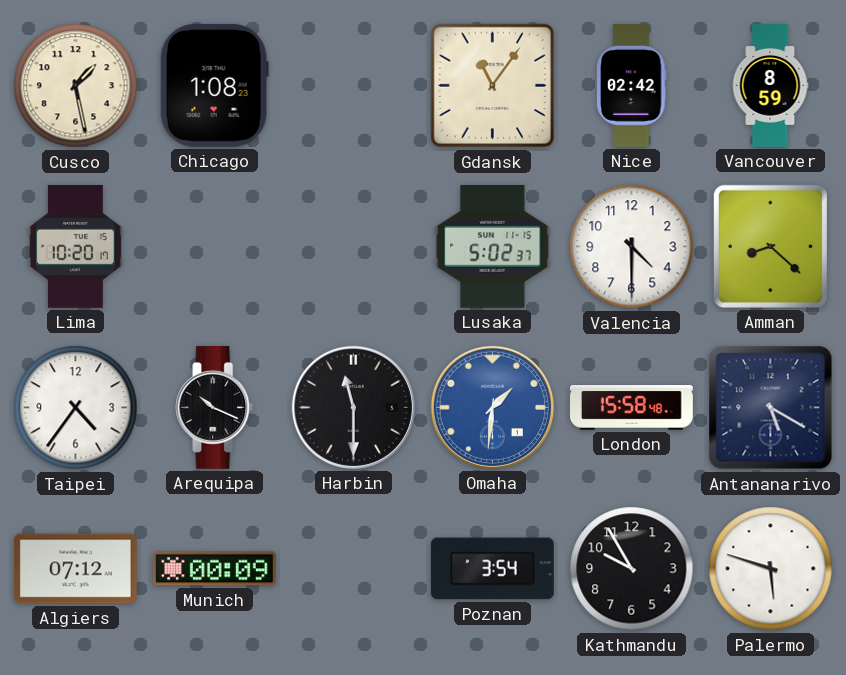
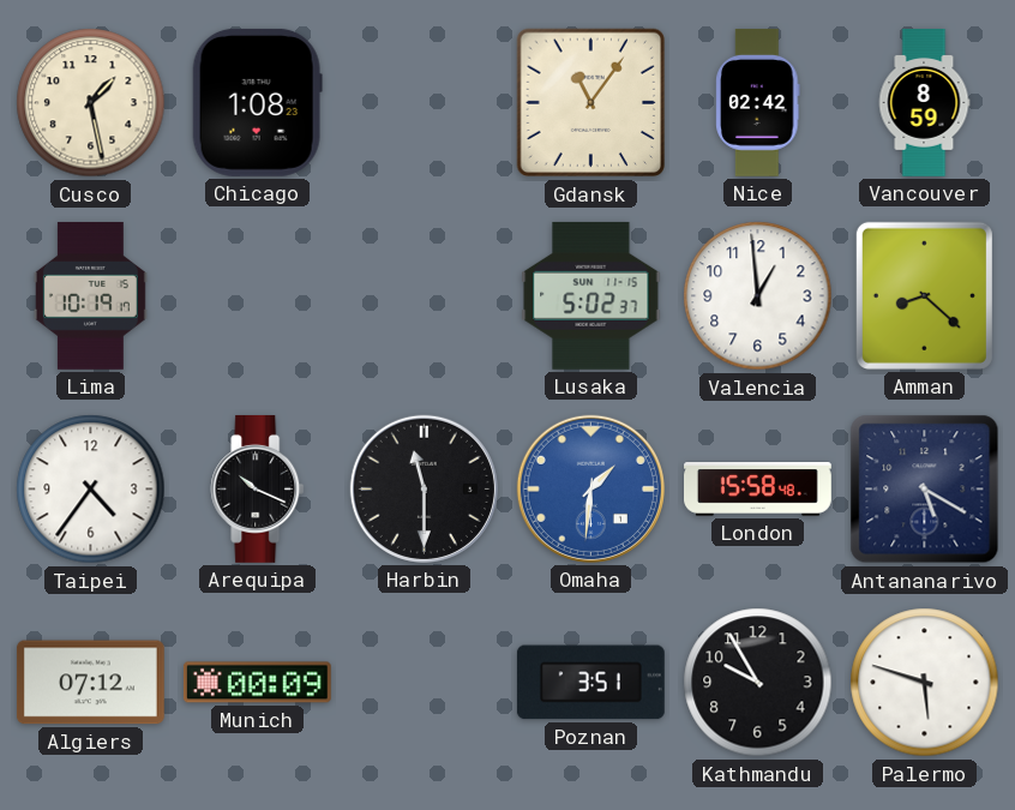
Lima: 10:20 -> 10:19 (90, 295)
Valencia: 4:30 -> 12:59 (758, 296)
Poznan: 3:54 -> 3:51 (590, 683)
